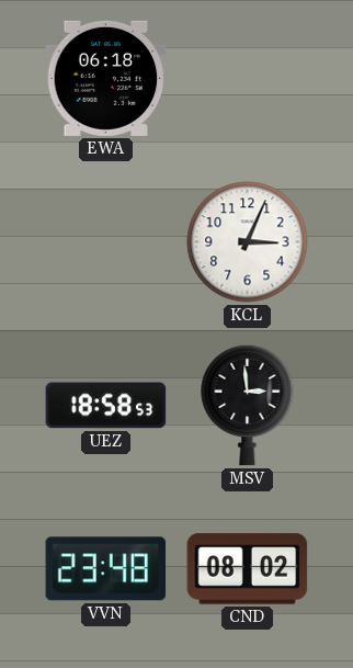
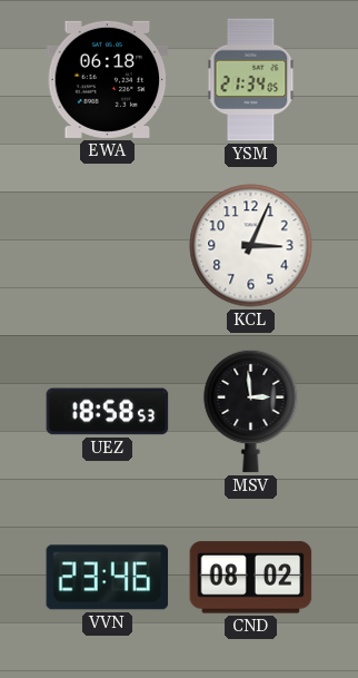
YSM: none -> 21:34 (251, 80)
VVN: 23:48 -> 23:46 (108, 578)
